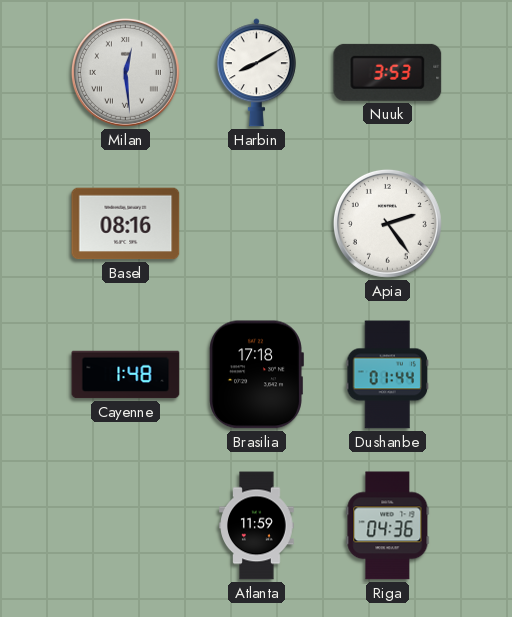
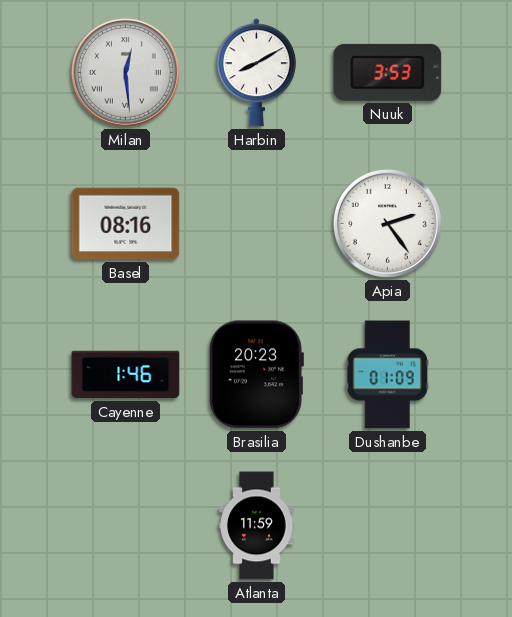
Cayenne: 1:48 -> 1:46 (126, 375)
Brasilia: 17:18 -> 20:23 (256, 375)
Dushanbe: 01:44 -> 01:09 (387, 375)
Riga: 04:36 -> none (388, 526)
